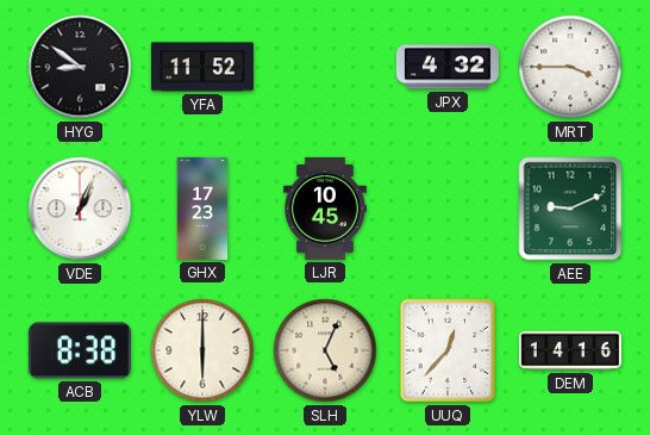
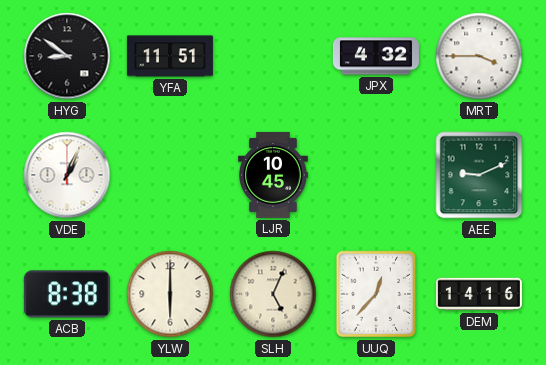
YFA: 11:52 -> 11:51 (170, 56)
GHX: 17:23 -> none (202, 209)
